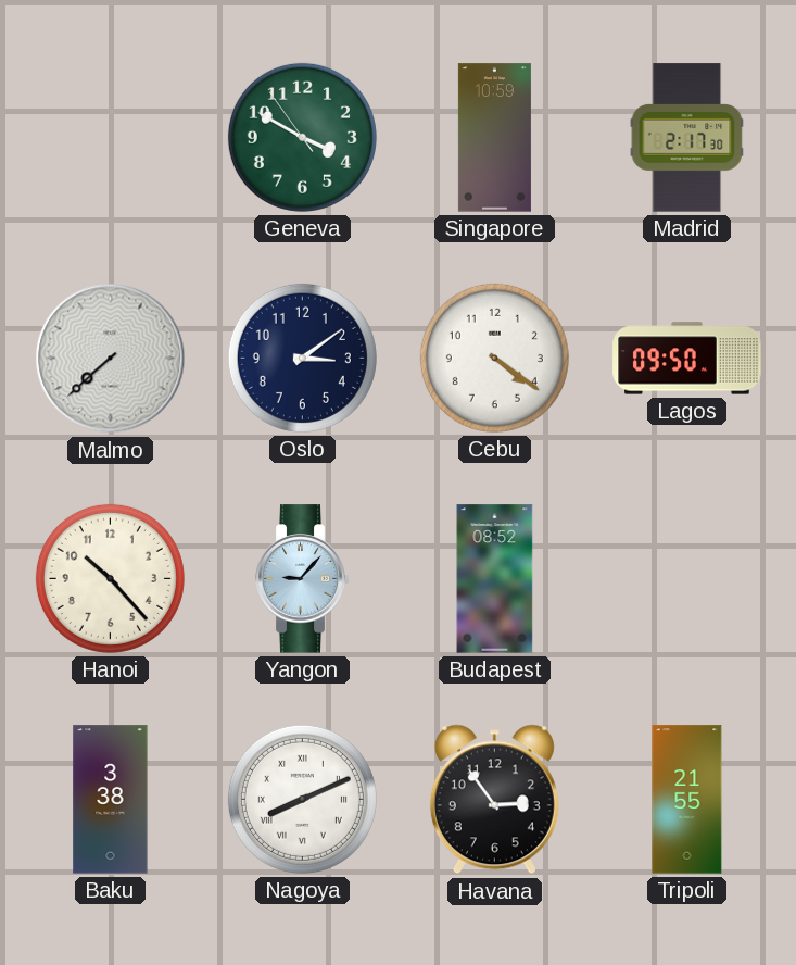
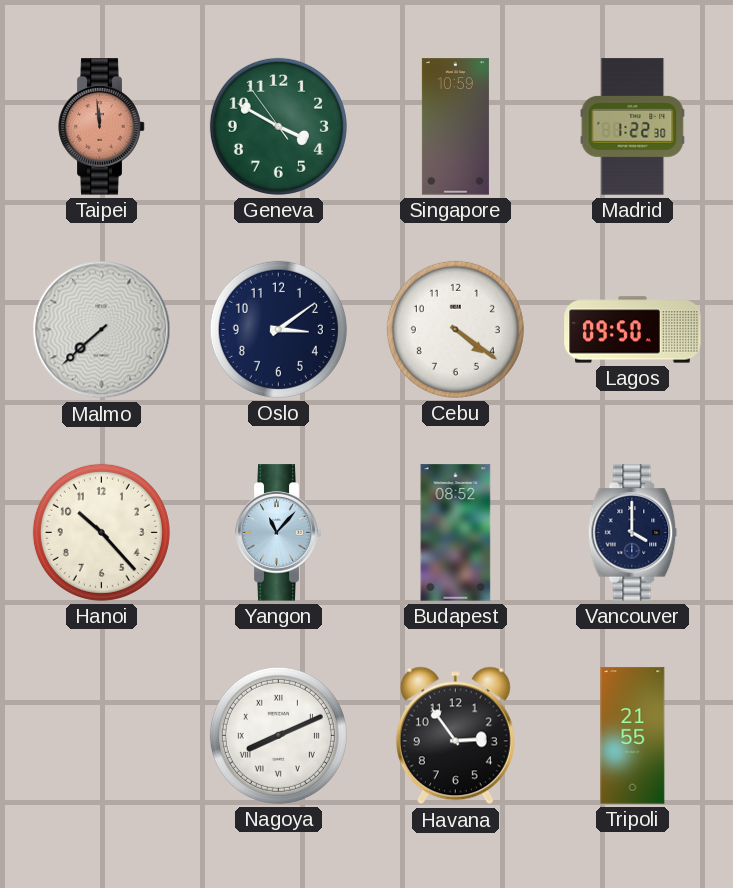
Taipei: none -> 11:59 (102, 127)
Madrid: 2:17 -> 1:22 (633, 127)
Yangon: 9:07 -> 11:07 (279, 533)
Vancouver: none -> 4:00 (633, 533)
Baku: 3:38 -> none (111, 800)
